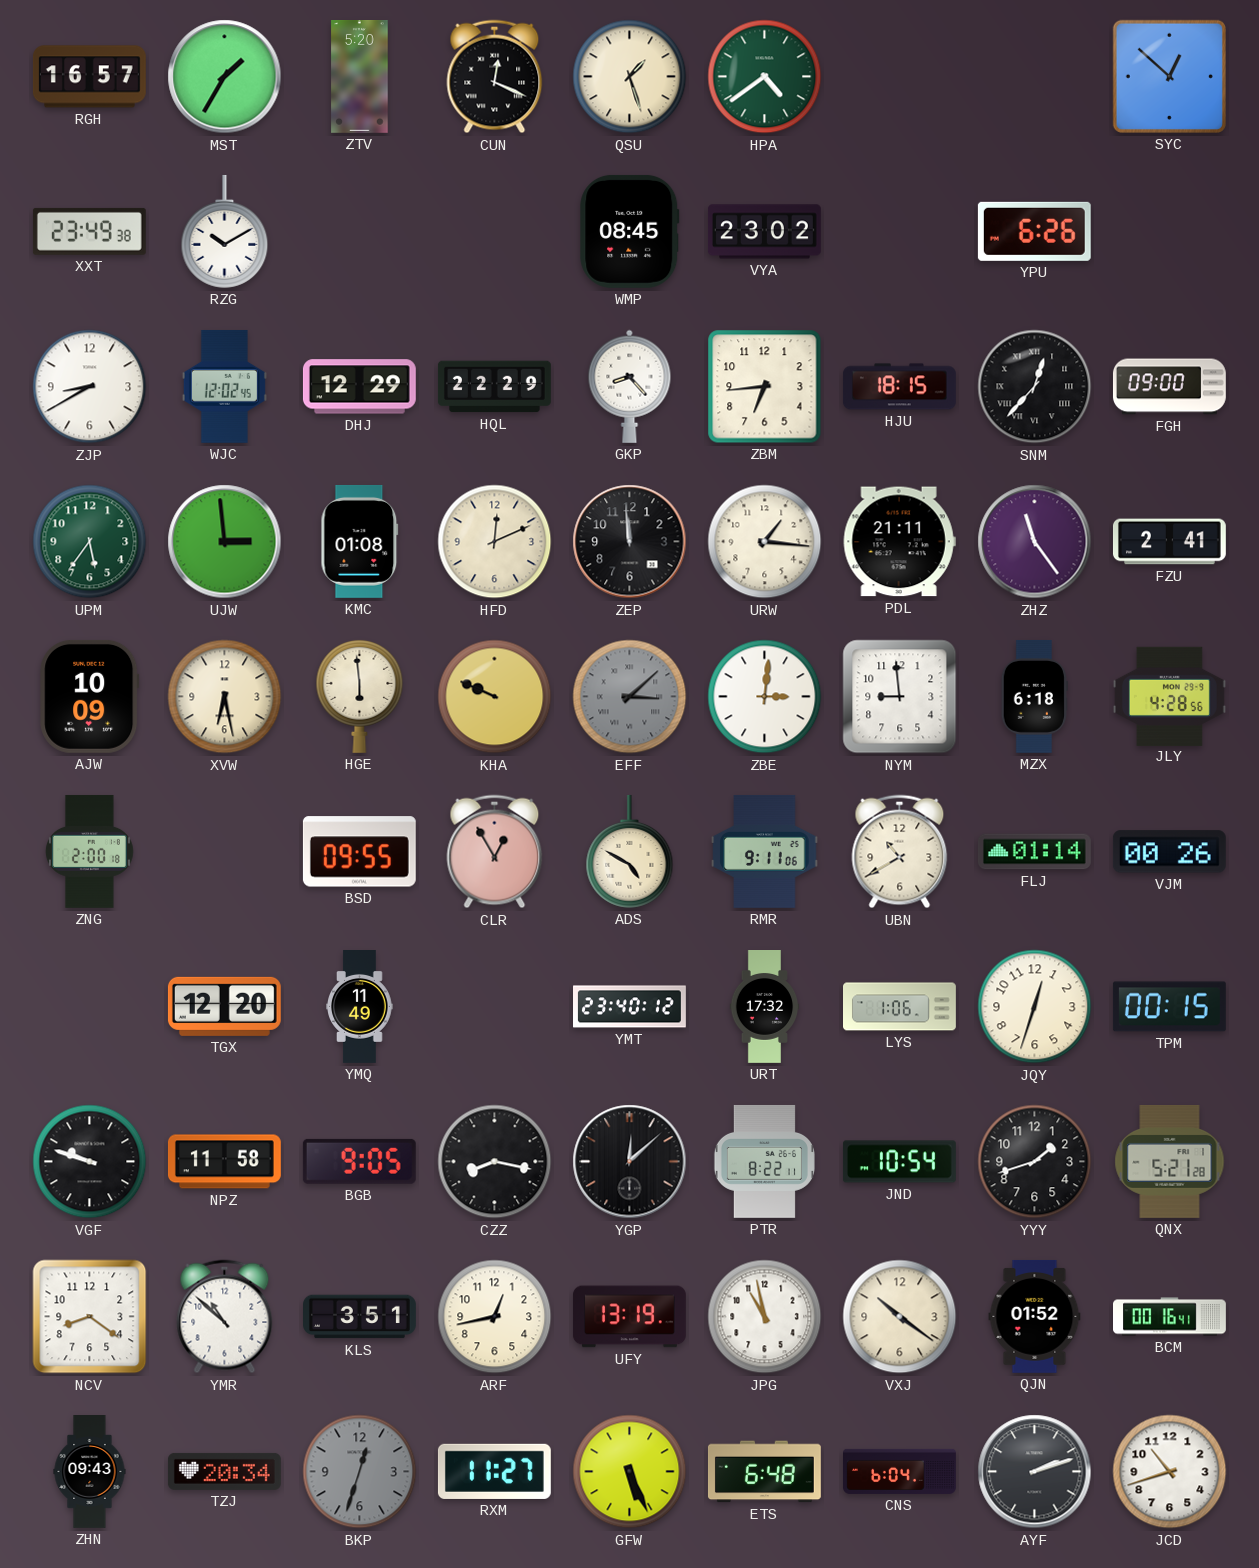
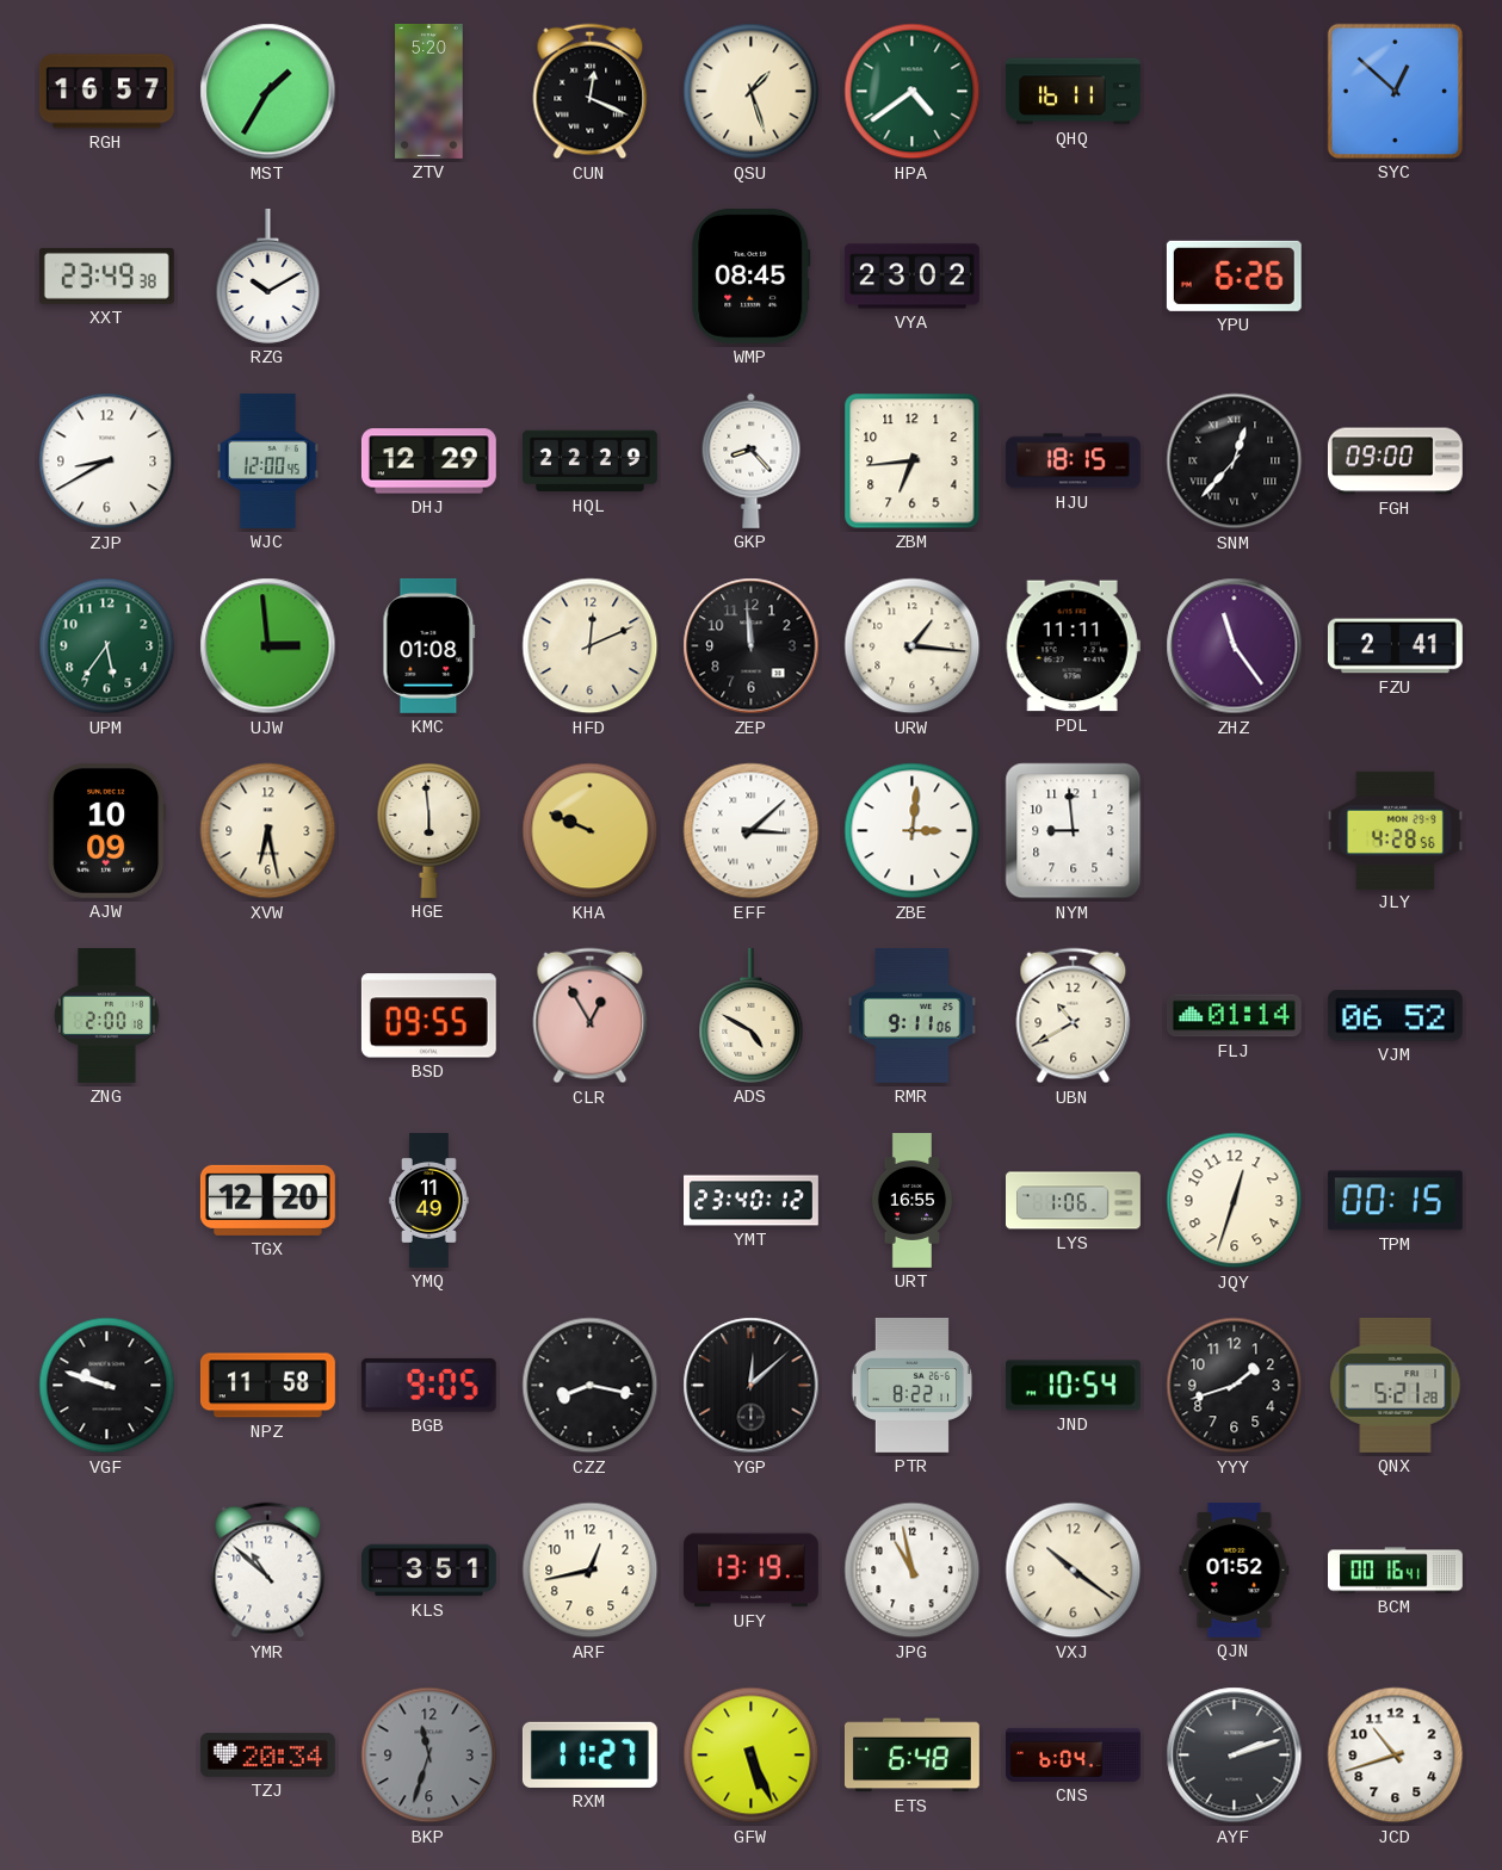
QHQ: none -> 16:11 (1074, 92)
WJC: 12:02 -> 12:00 (267, 460)
PDL: 21:11 -> 11:11 (1073, 646)
EFF dial: grey -> white (752, 831)
MZX: 6:18 -> none (1034, 696)
VJM: 00:26 -> 06:52 (1395, 1016)
URT: 17:32 -> 16:55 (913, 1201)
NCV: 8:21 -> none (90, 1317)
ZHN: 09:43 -> none (90, 1472)
BKP: 12:33 -> 11:33 (429, 1756)
